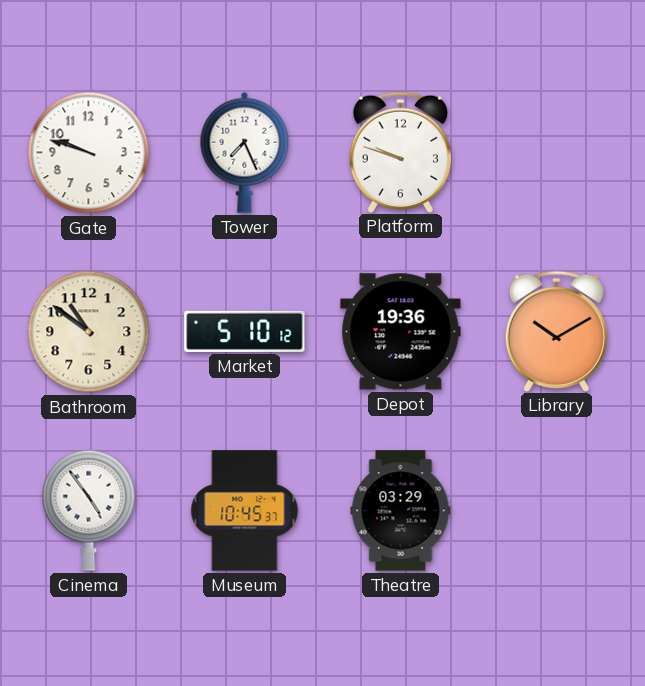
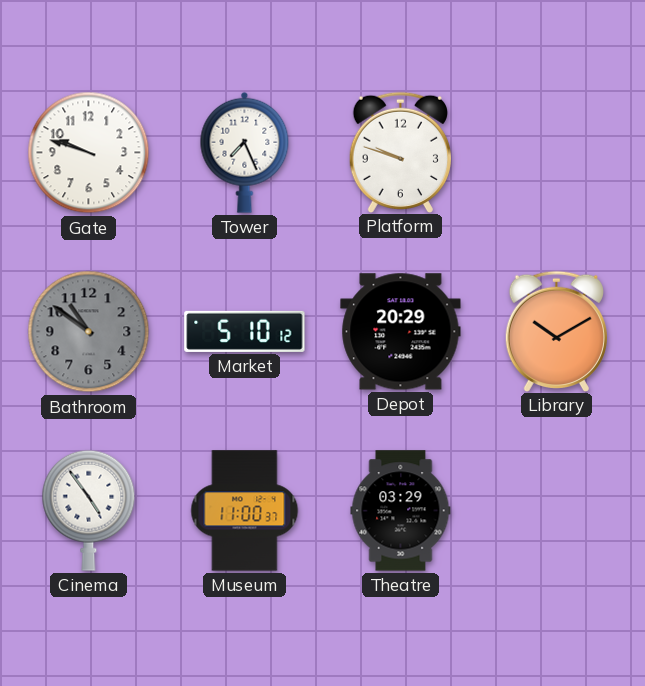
Bathroom dial: cream -> grey (89, 332)
Depot: 19:36 -> 20:29 (401, 332)
Museum: 10:45 -> 11:00 (245, 511)
